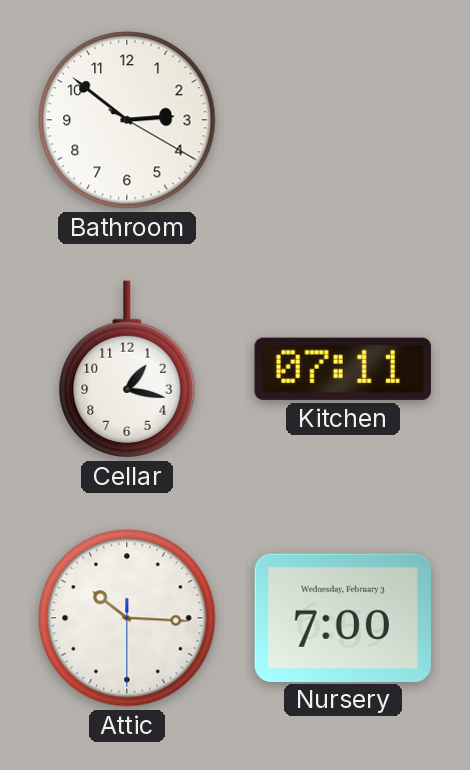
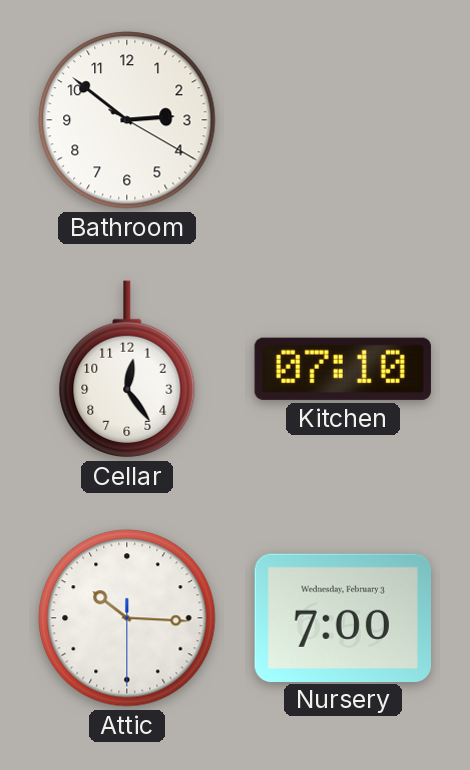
Cellar: 1:17 -> 12:24 (127, 369)
Kitchen: 07:11 -> 07:10 (343, 369)
